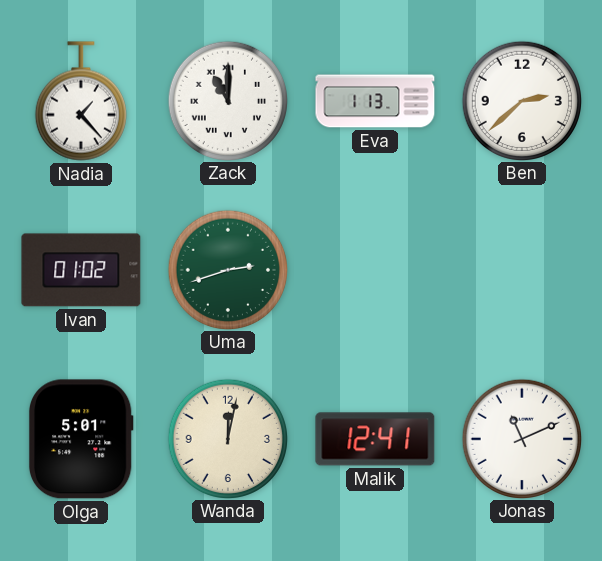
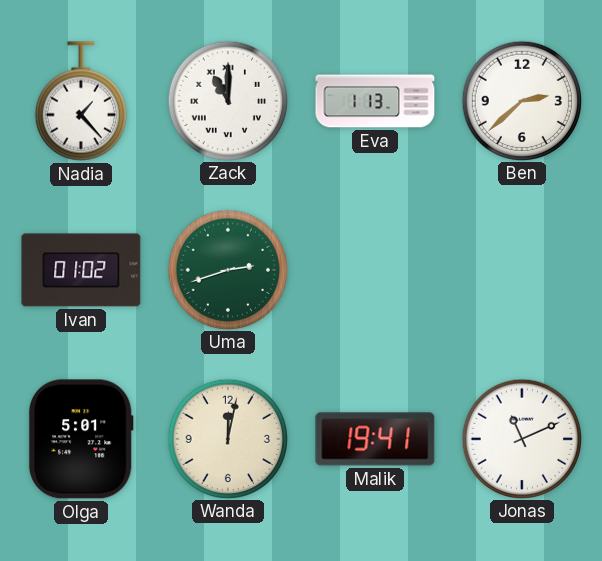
Malik: 12:41 -> 19:41 (375, 439)
